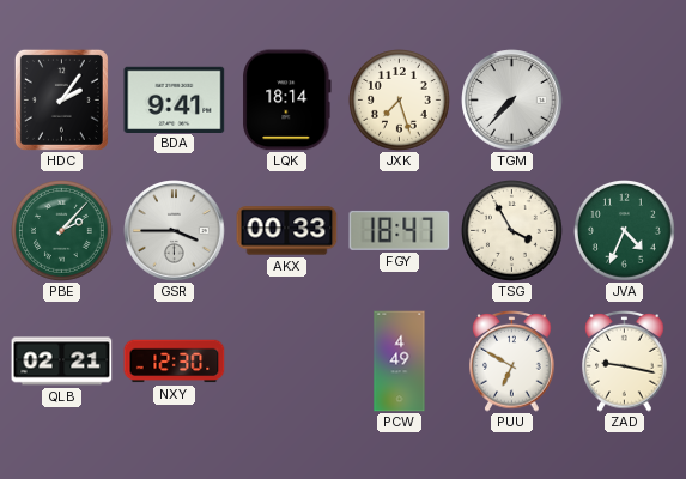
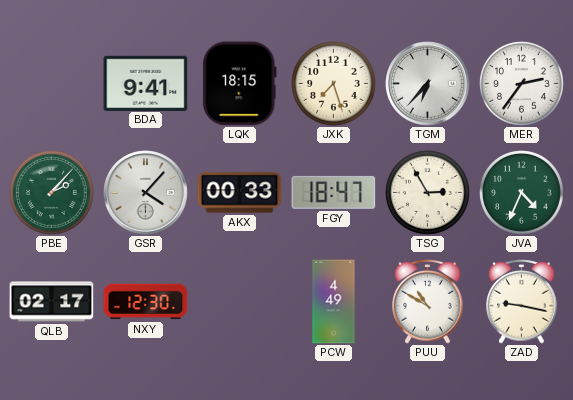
HDC: 2:06 -> none (61, 99)
LQK: 18:14 -> 18:15 (240, 84)
TGM: 7:37 -> 6:37 (428, 84)
MER: none -> 2:36 (522, 84)
GSR: 3:45 -> 4:07 (146, 193)
TSG: 3:55 -> 2:55 (428, 193)
QLB: 02:21 -> 02:17 (52, 302)
PUU: 6:50 -> 10:50 (428, 302)
